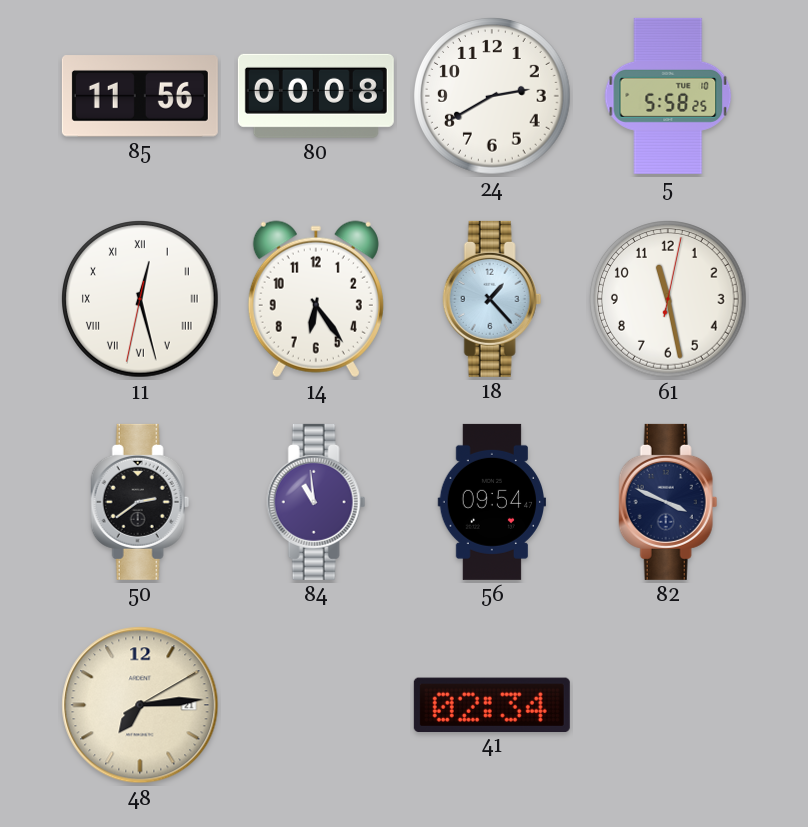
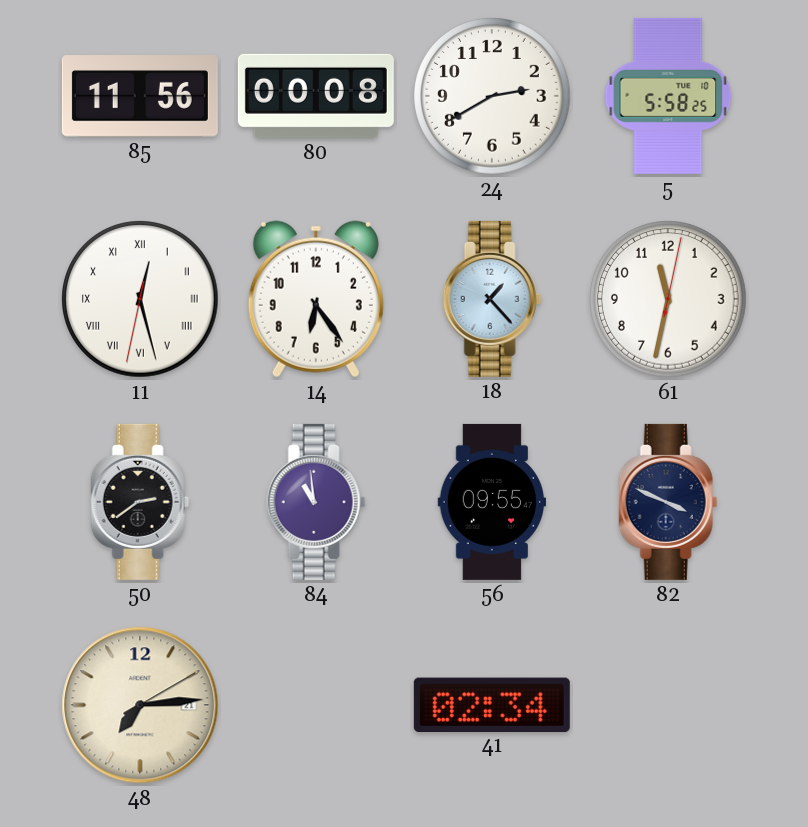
61: 11:28 -> 11:32 (669, 300)
56: 09:54 -> 09:55 (491, 502)
